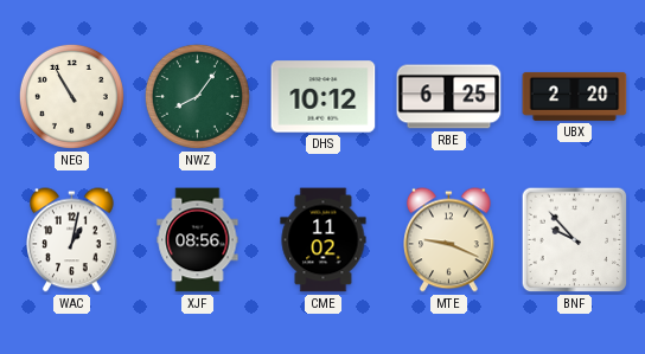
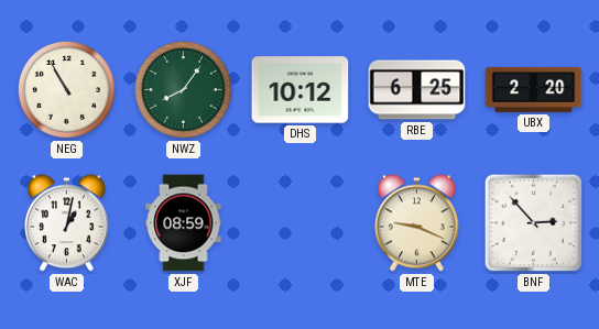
XJF: 08:56 -> 08:59 (184, 223)
CME: 11:02 -> none (324, 240)
BNF: 9:53 -> 2:53 (534, 223)
